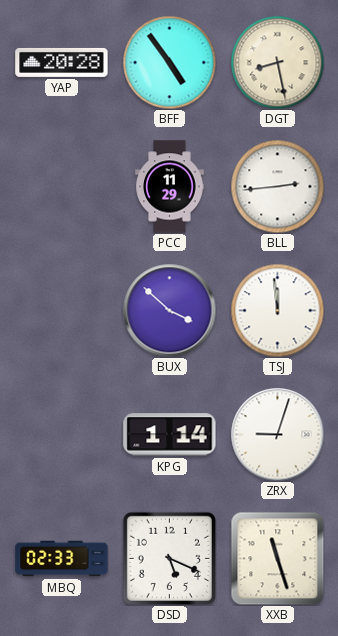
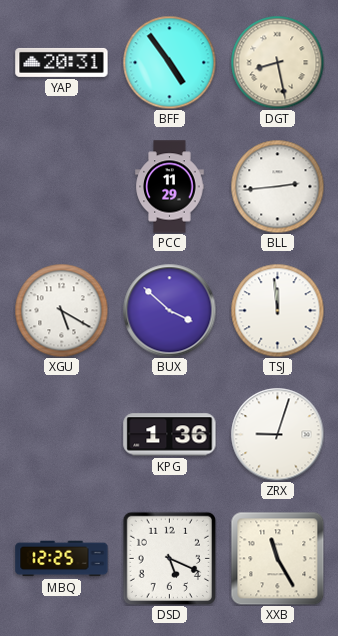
YAP: 20:28 -> 20:31 (62, 62)
XGU: none -> 5:20 (61, 310)
KPG: 1:14 -> 1:36 (170, 435)
MBQ: 02:33 -> 12:25 (62, 559)
XXB: 11:27 -> 11:25 (277, 558)
